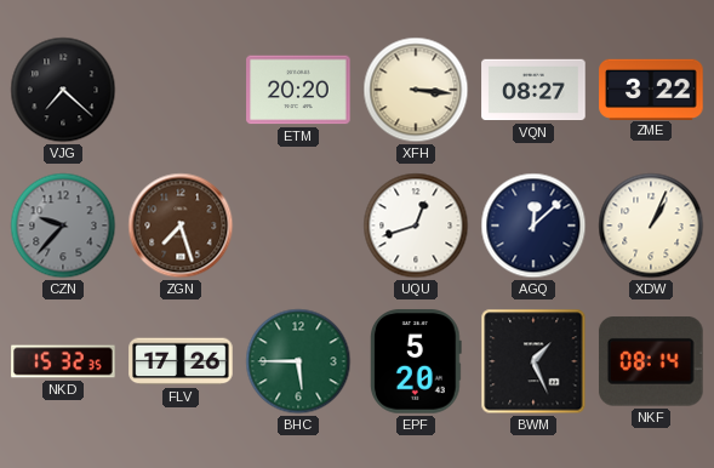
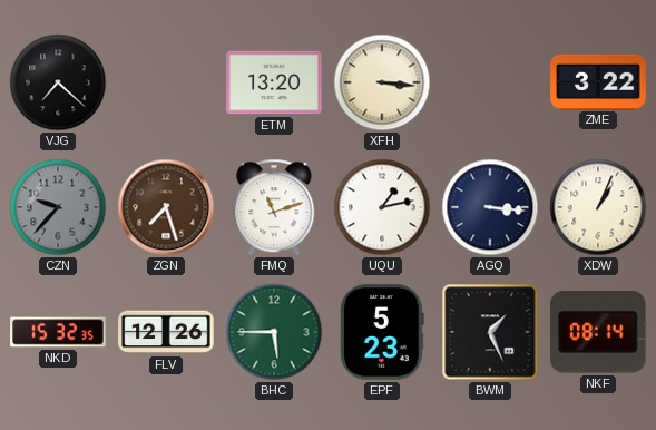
ETM: 20:20 -> 13:20 (274, 82)
VQN: 08:27 -> none (533, 90)
FMQ: none -> 11:12 (274, 207)
UQU: 12:42 -> 1:13 (382, 207)
AGQ: 12:08 -> 3:16 (490, 207)
FLV: 17:26 -> 12:26 (166, 332)
EPF: 5:20 -> 5:23 (383, 332)
